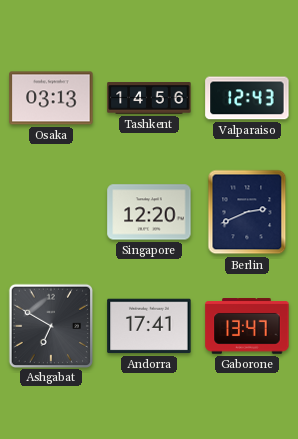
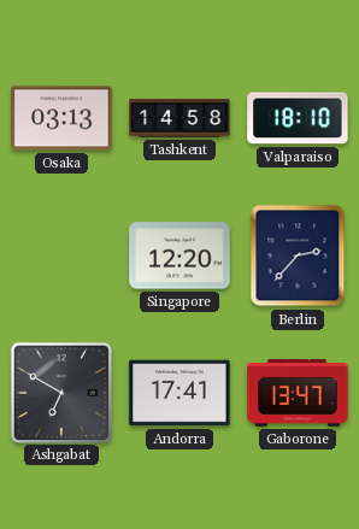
Tashkent: 14:56 -> 14:58 (179, 118)
Valparaiso: 12:43 -> 18:10 (298, 118)
Berlin: 2:41 -> 2:37 (298, 255)
